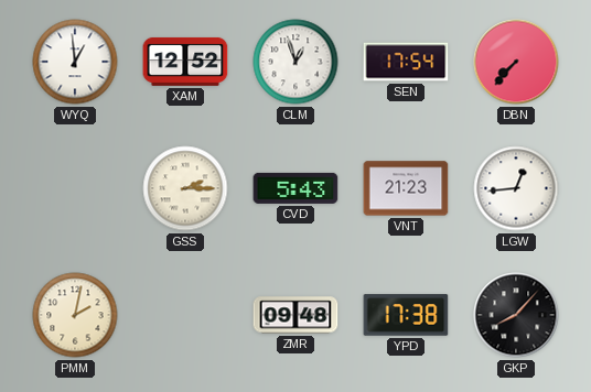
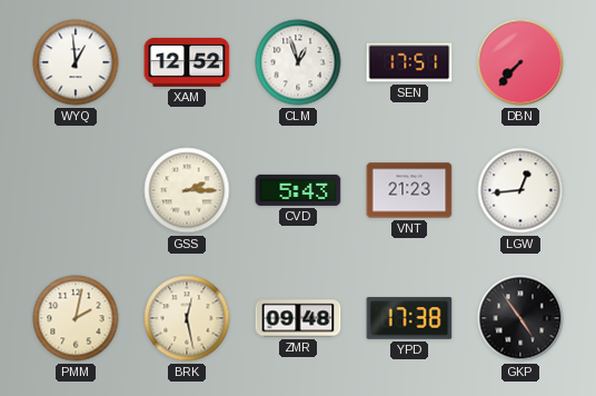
SEN: 17:54 -> 17:51 (409, 62)
BRK: none -> 12:28 (187, 318)
GKP: 8:07 -> 4:54 (520, 318)
